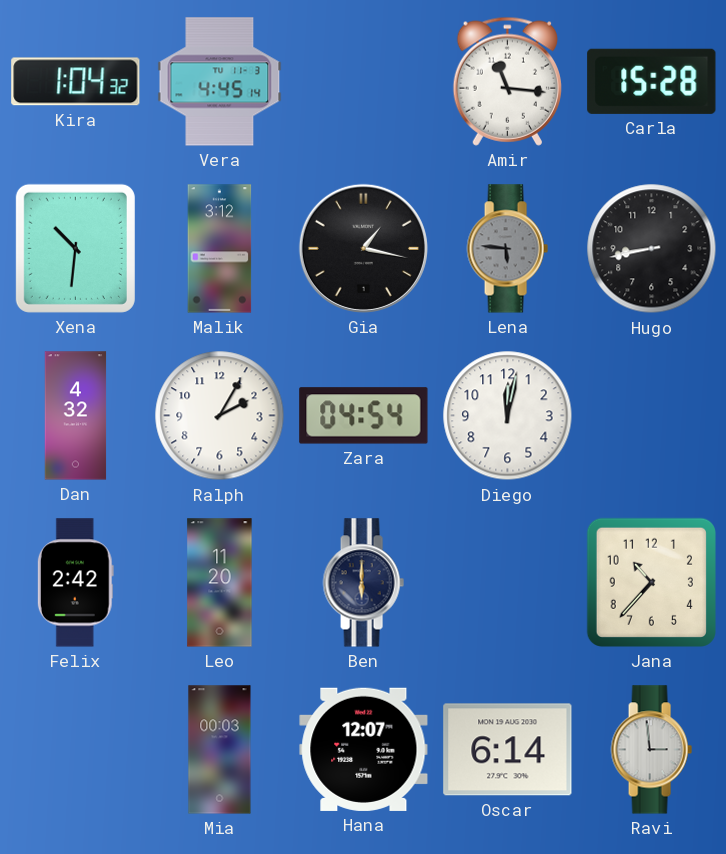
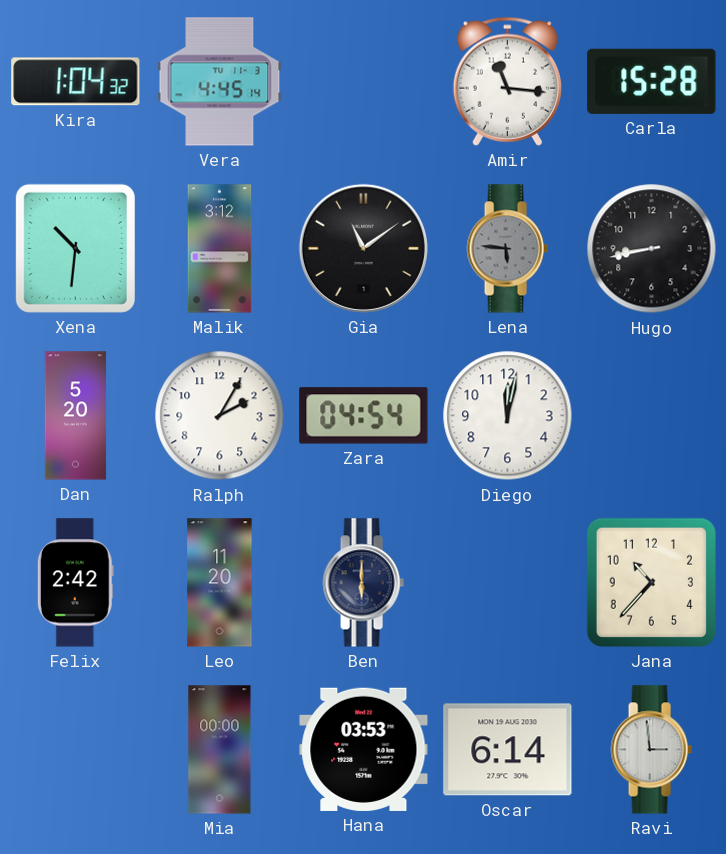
Gia: 1:17 -> 11:09 (363, 248)
Dan: 4:32 -> 5:20 (76, 416)
Mia: 00:03 -> 00:00 (220, 750)
Hana: 12:07 -> 03:53 (364, 749)
